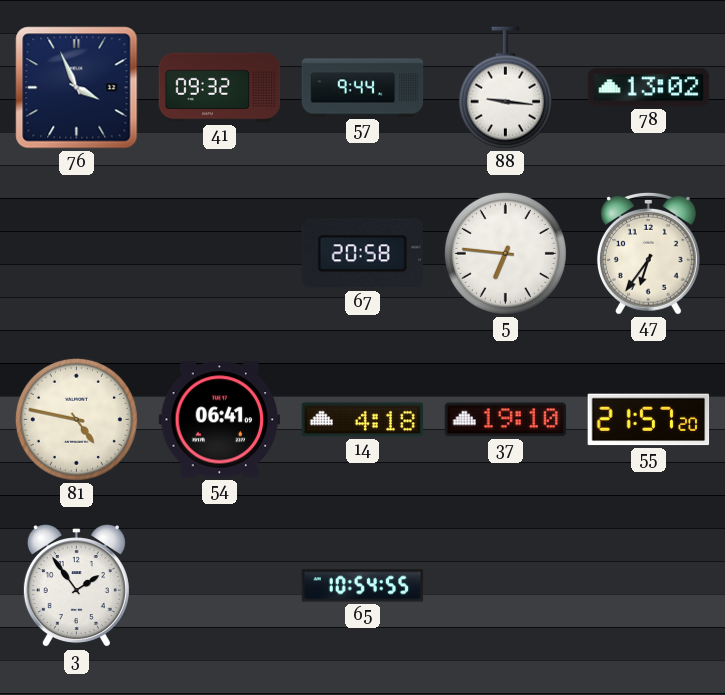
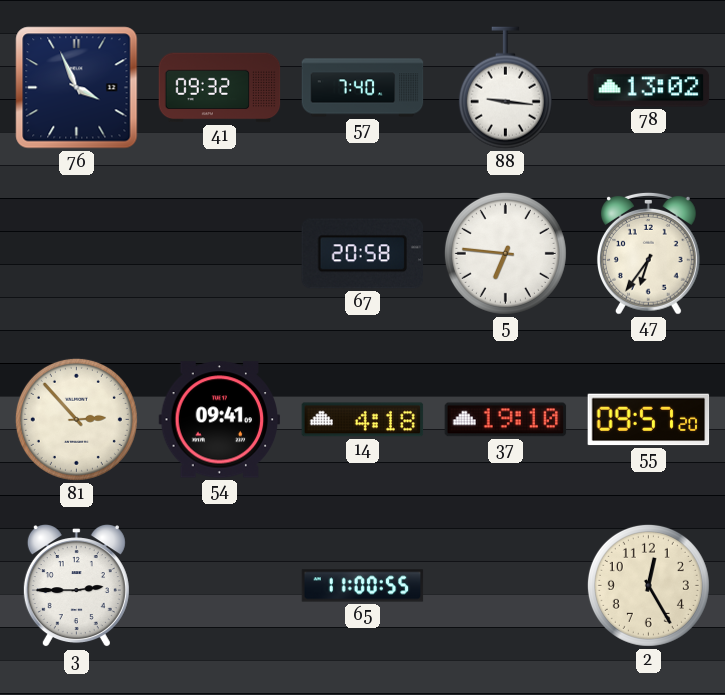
57: 9:44 -> 7:40 (363, 88)
81: 4:47 -> 2:53 (76, 419)
54: 06:41 -> 09:41 (220, 420)
55: 21:57 -> 09:57 (649, 420)
3: 1:54 -> 2:45 (76, 586)
65: 10:54 -> 11:00 (363, 586)
2: none -> 12:25 (648, 585)
